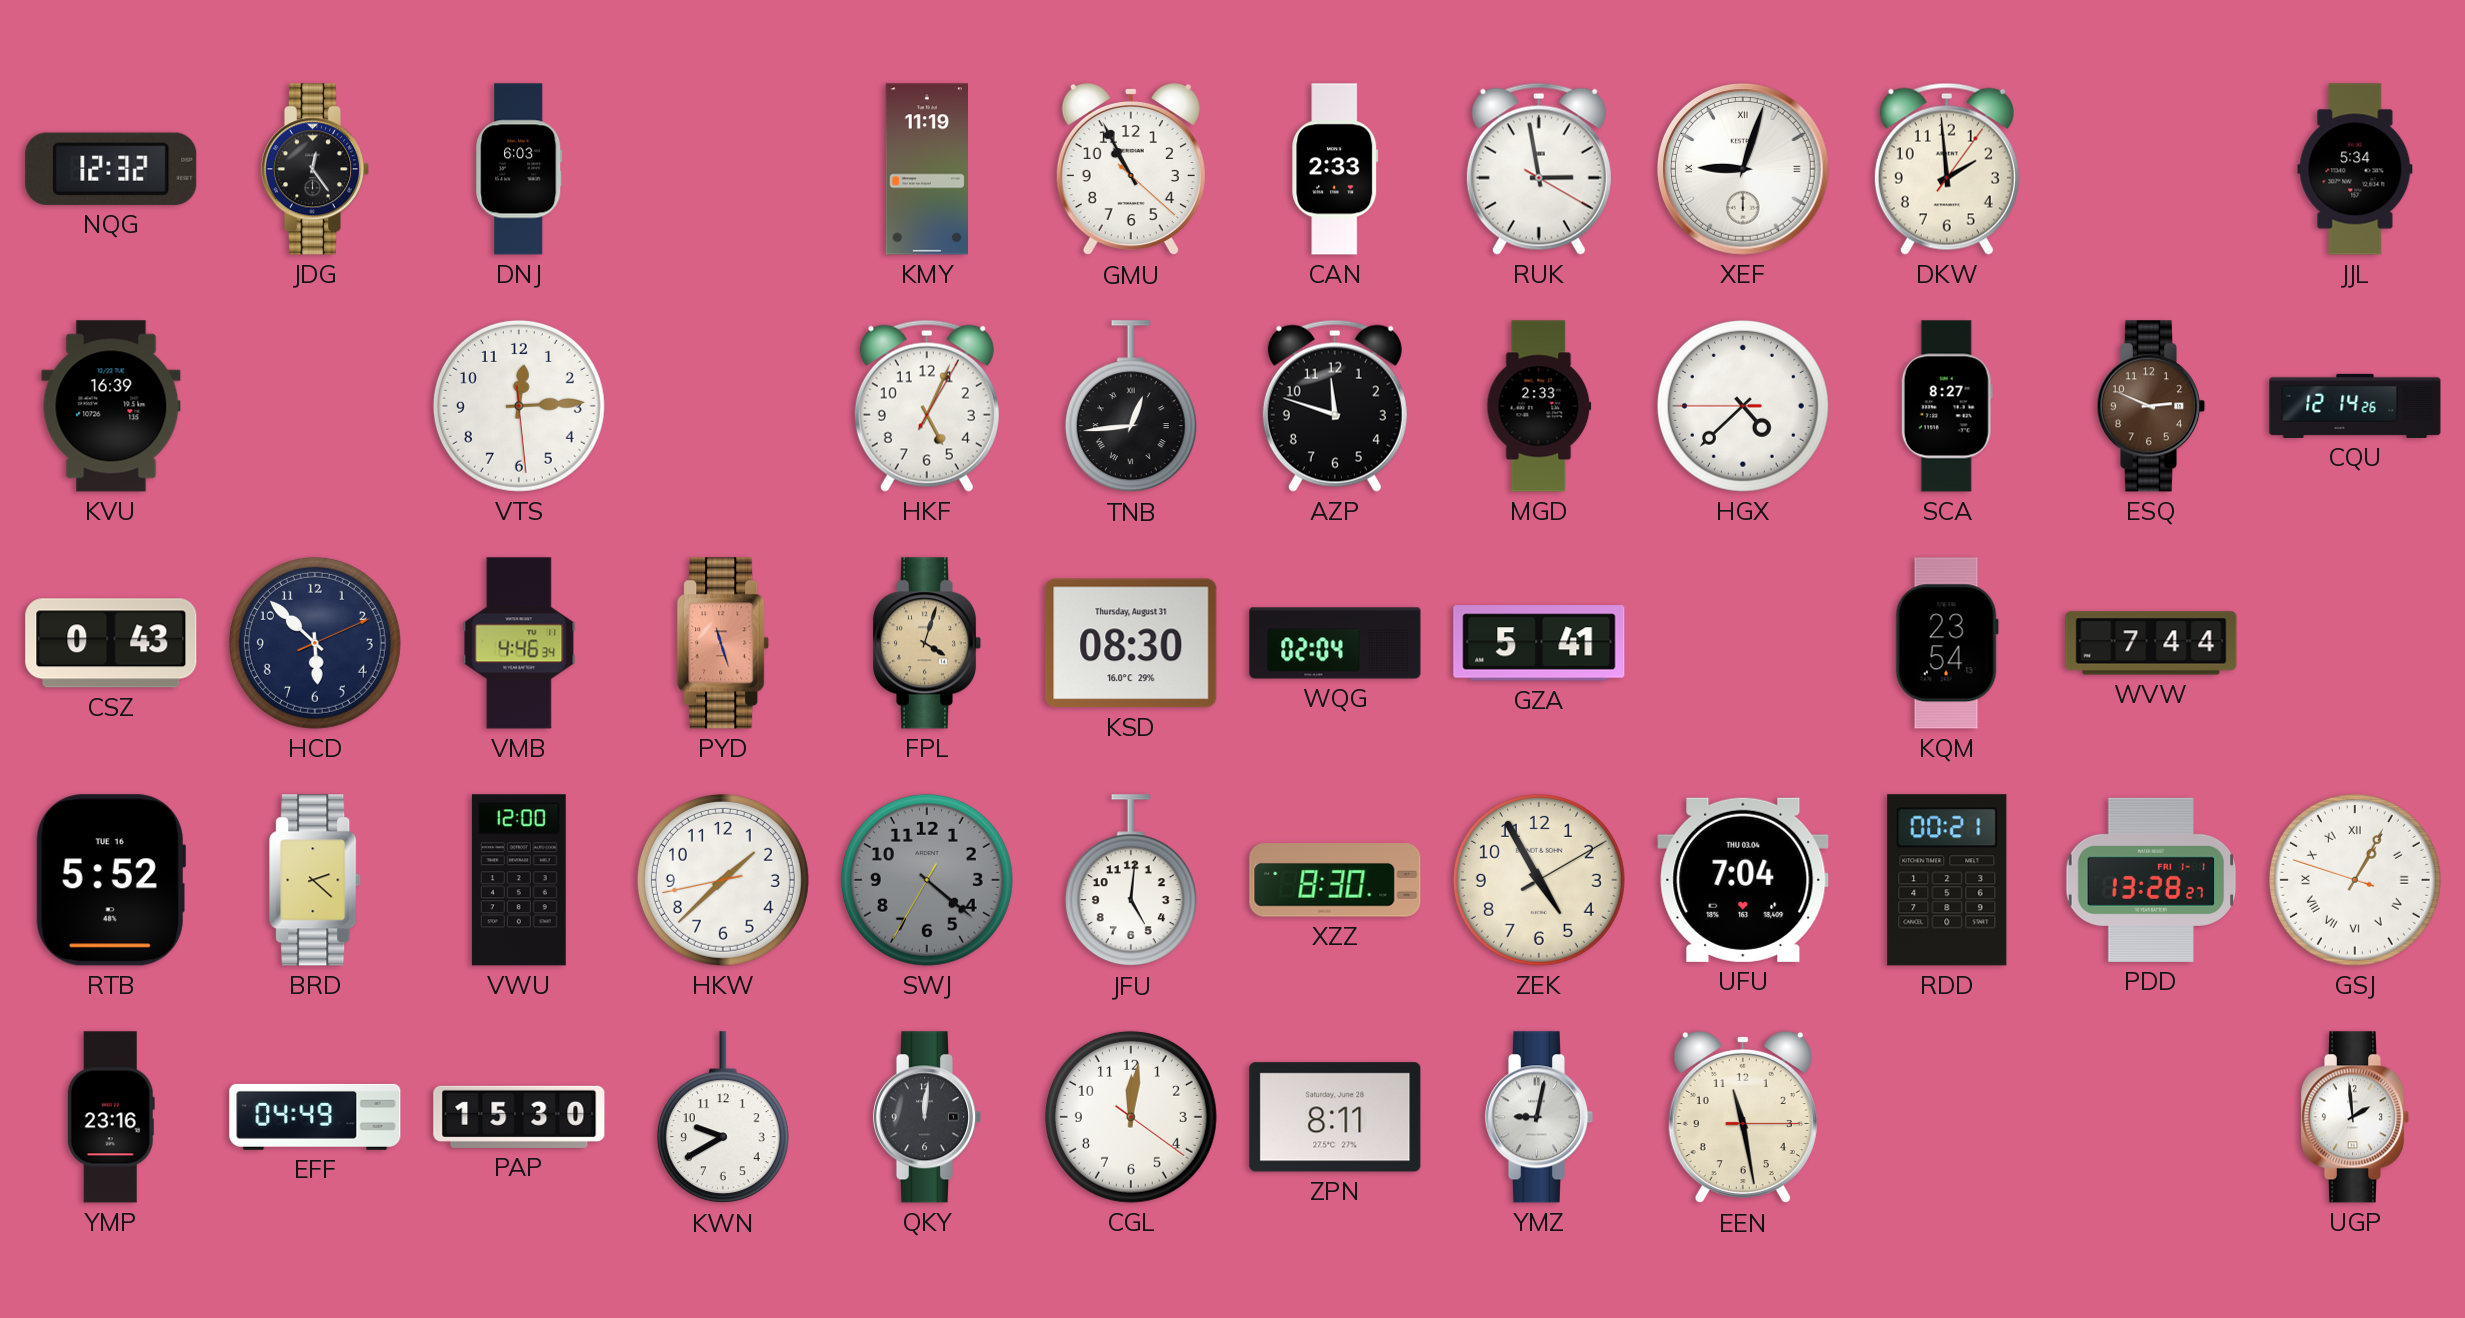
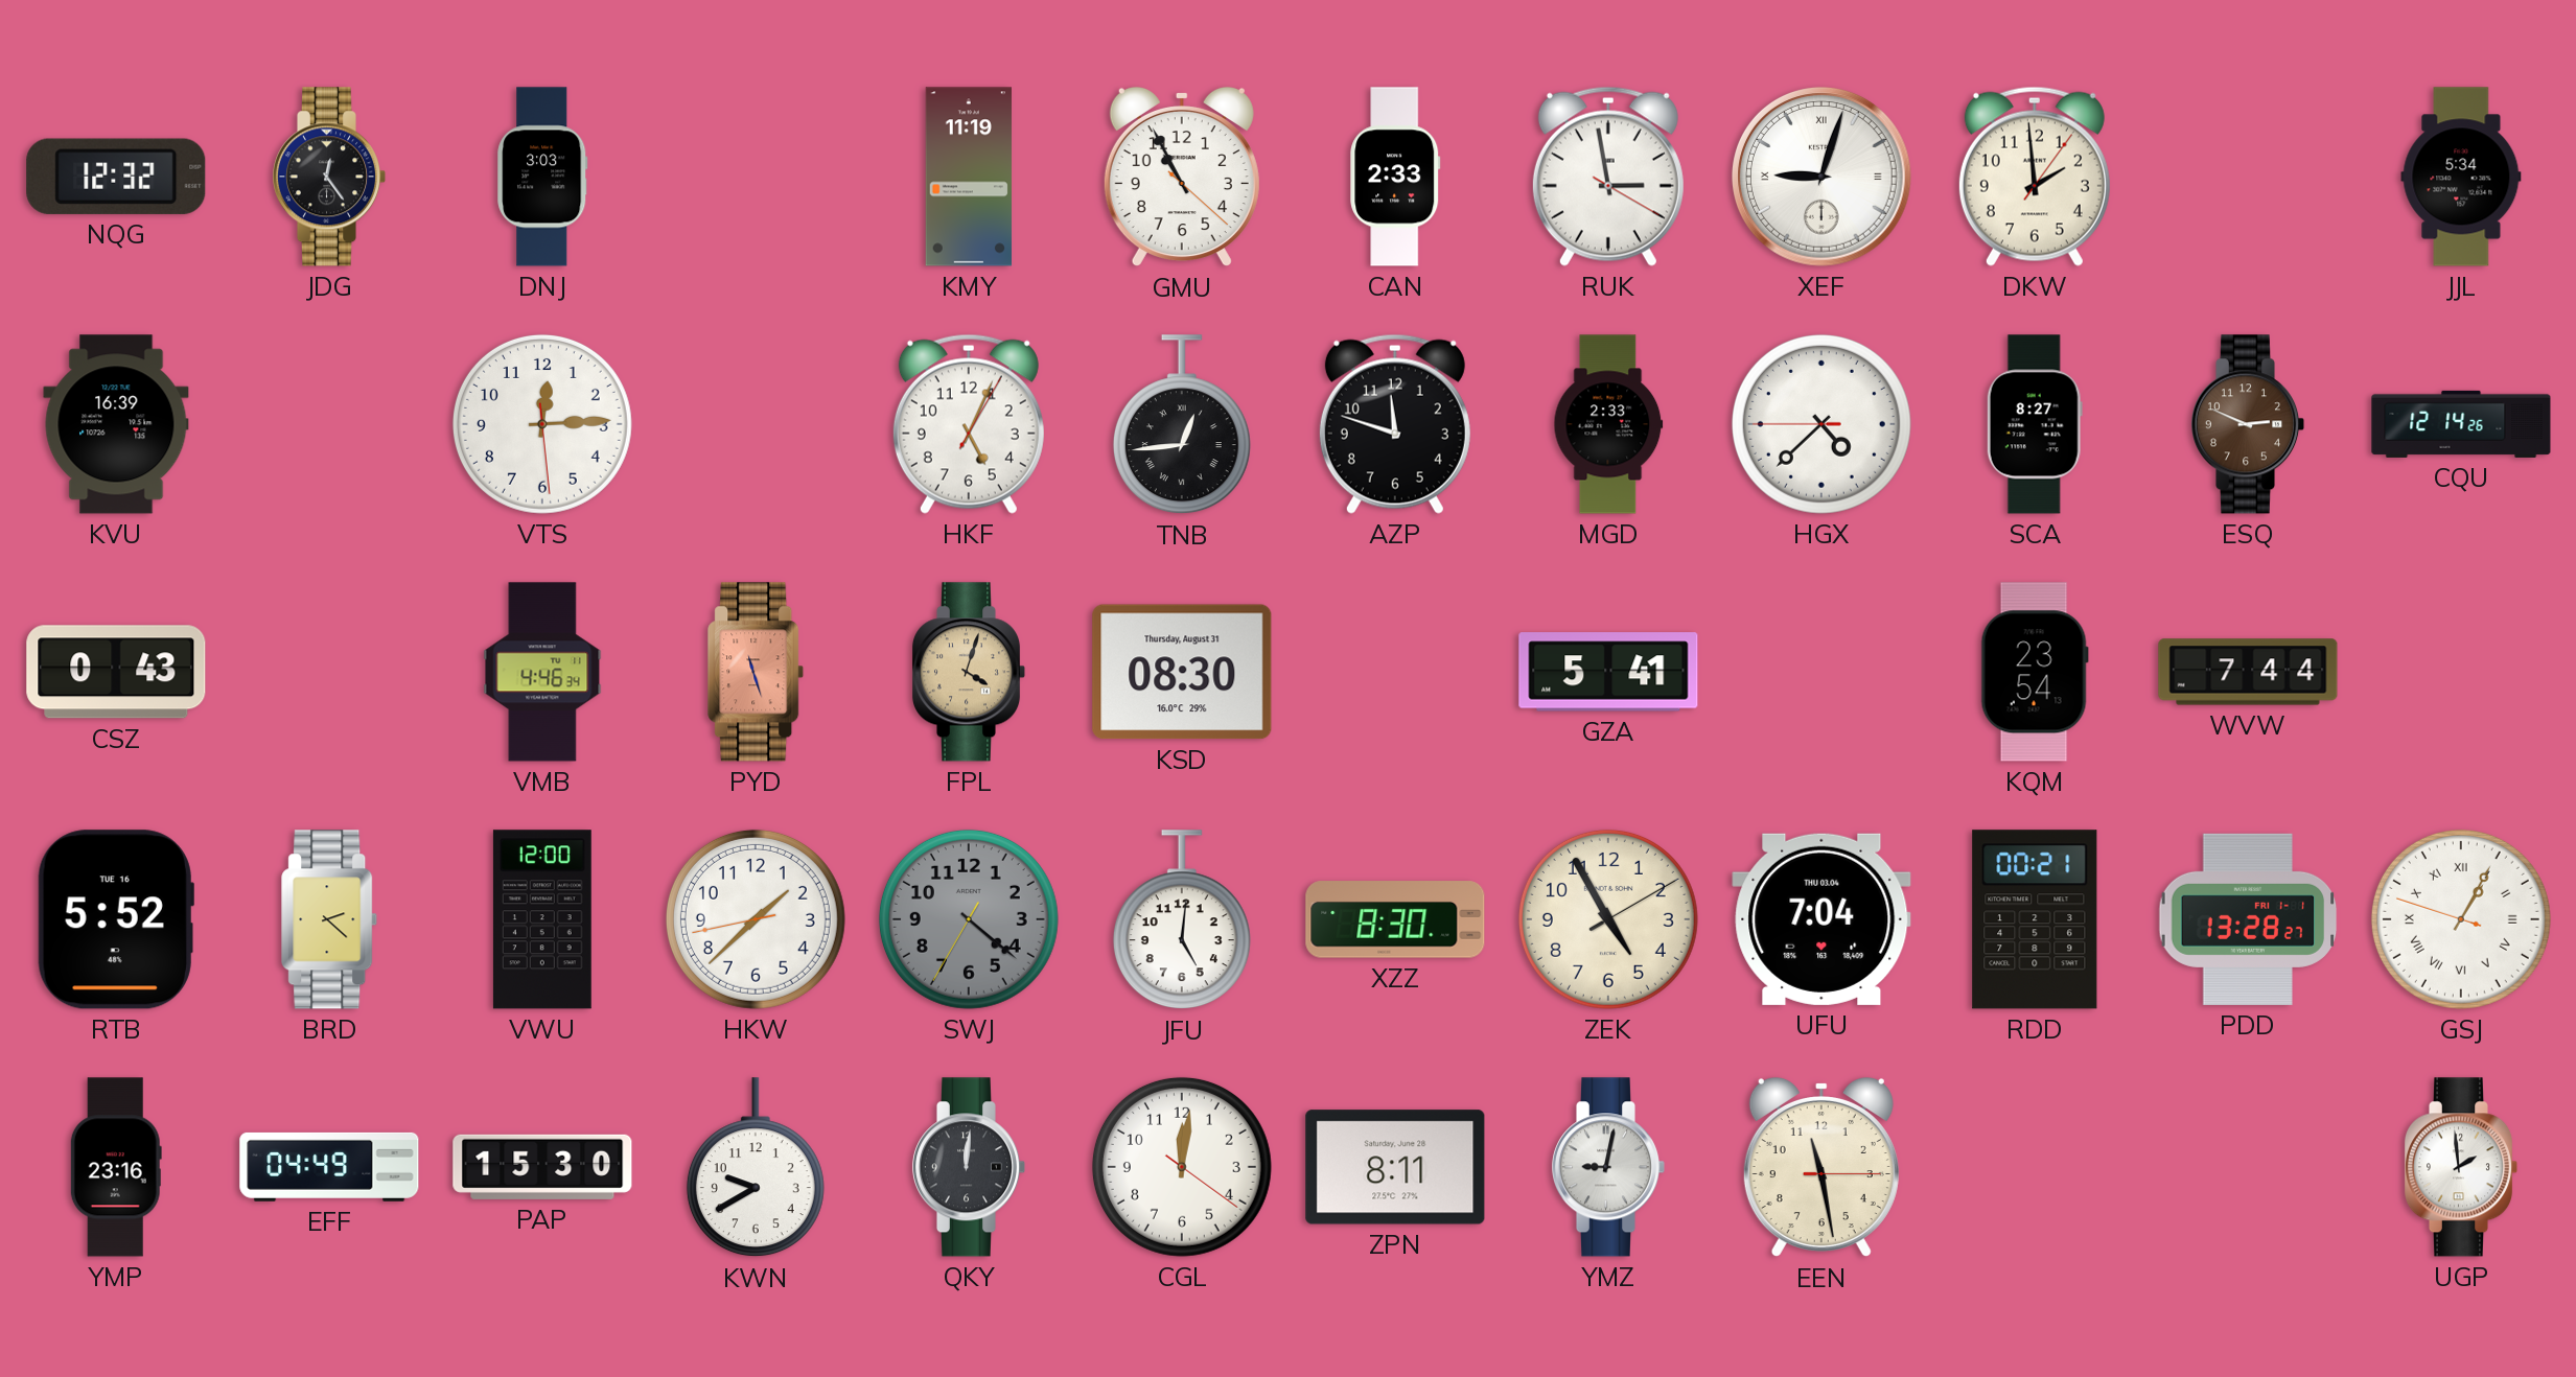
DNJ: 6:03 -> 3:03 (542, 177)
HCD: 5:52 -> none (315, 643)
WQG: 02:04 -> none (1335, 643)
